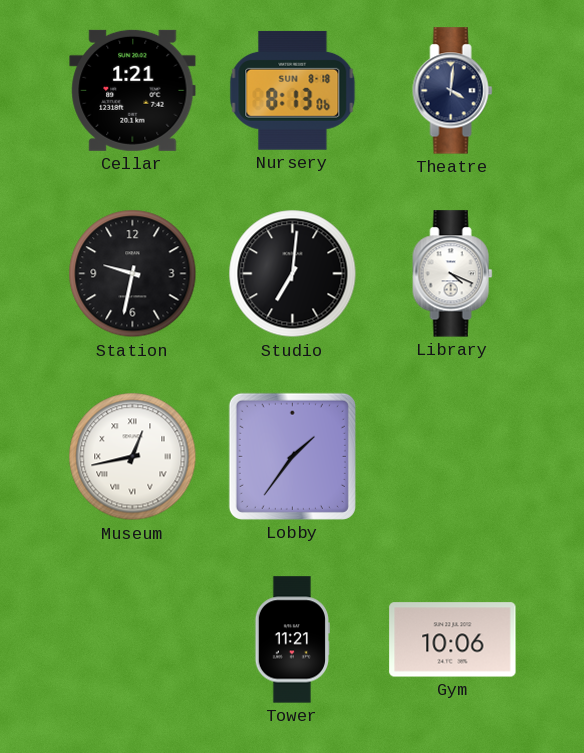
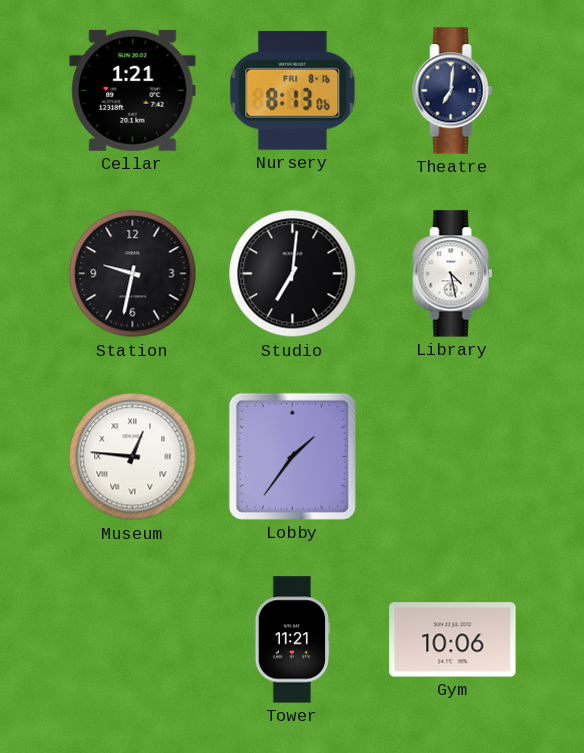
Nursery date: SUN 8-18 -> FRI 8-16 (293, 90)
Theatre: 4:01 -> 7:01 (453, 91)
Library: 4:19 -> 4:28 (453, 274)
Museum: 12:43 -> 12:46 (133, 457)
